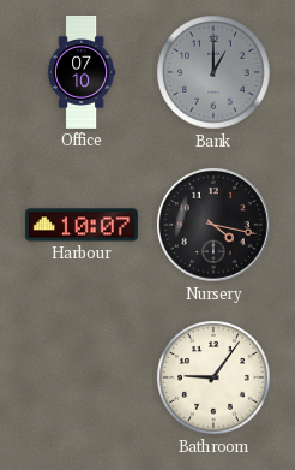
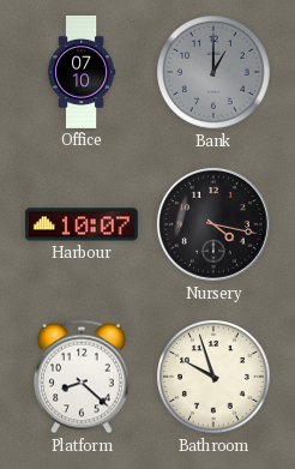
Platform: none -> 8:22 (82, 377)
Bathroom: 9:06 -> 9:57 (213, 377)
